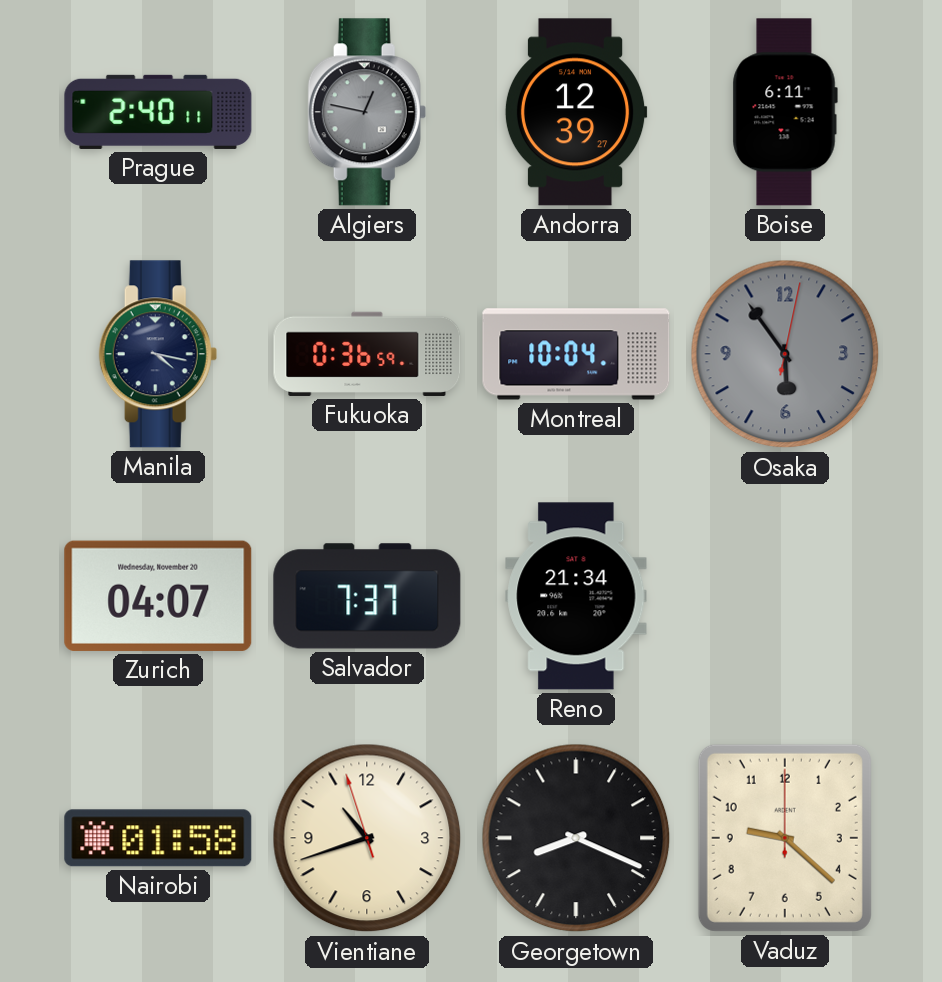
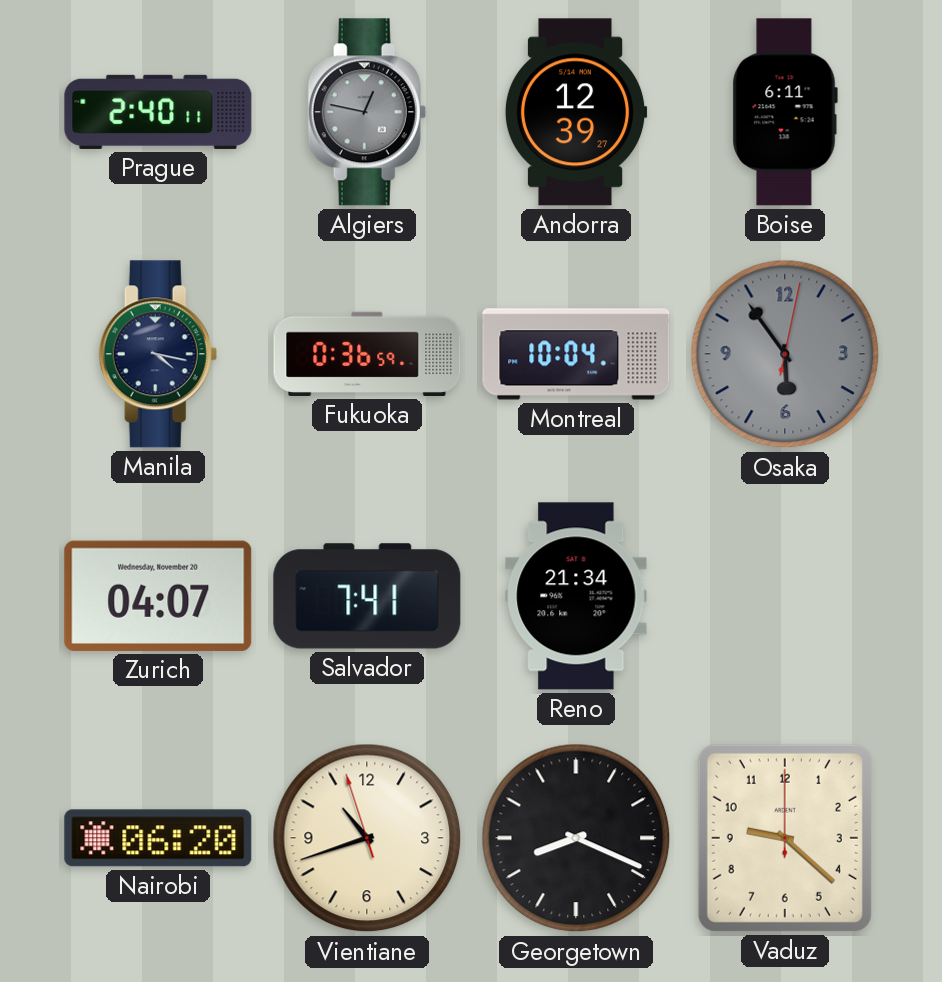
Salvador: 7:37 -> 7:41 (367, 596)
Nairobi: 01:58 -> 06:20 (158, 838)
